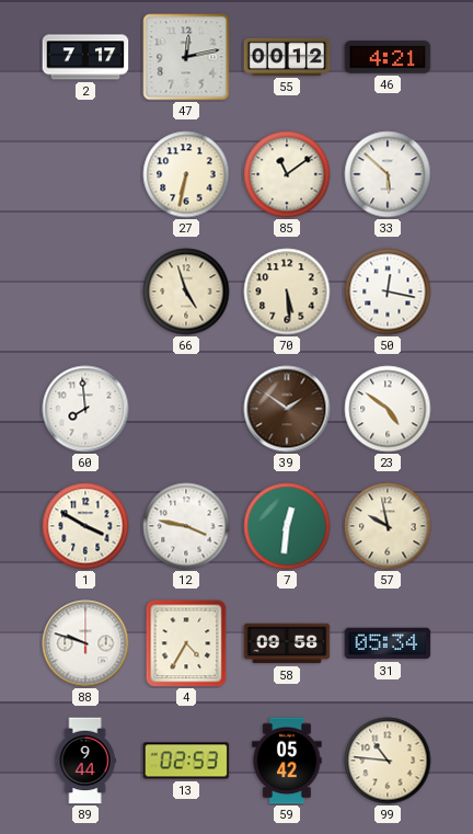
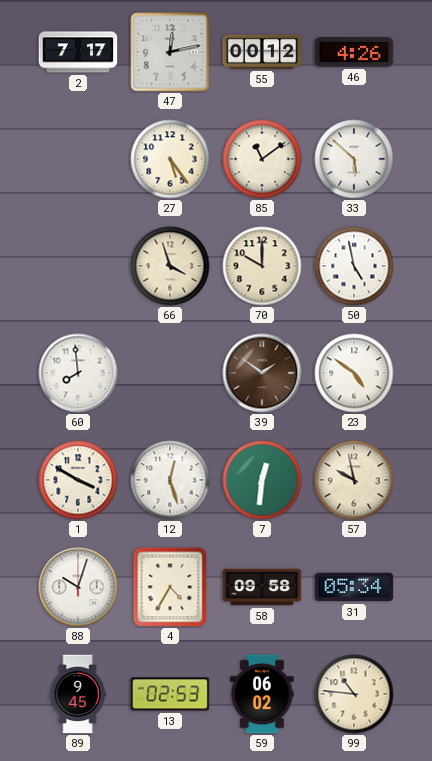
46: 4:21 -> 4:26 (354, 52)
27: 6:32 -> 5:24 (170, 159)
66: 4:57 -> 3:57 (170, 266)
70: 5:29 -> 10:00 (262, 266)
50: 12:17 -> 4:58 (354, 266)
12: 3:47 -> 12:27 (170, 480)
88: 9:48 -> 10:03 (78, 587)
89: 9:44 -> 9:45 (78, 694)
59: 05:42 -> 06:02 (262, 694)
